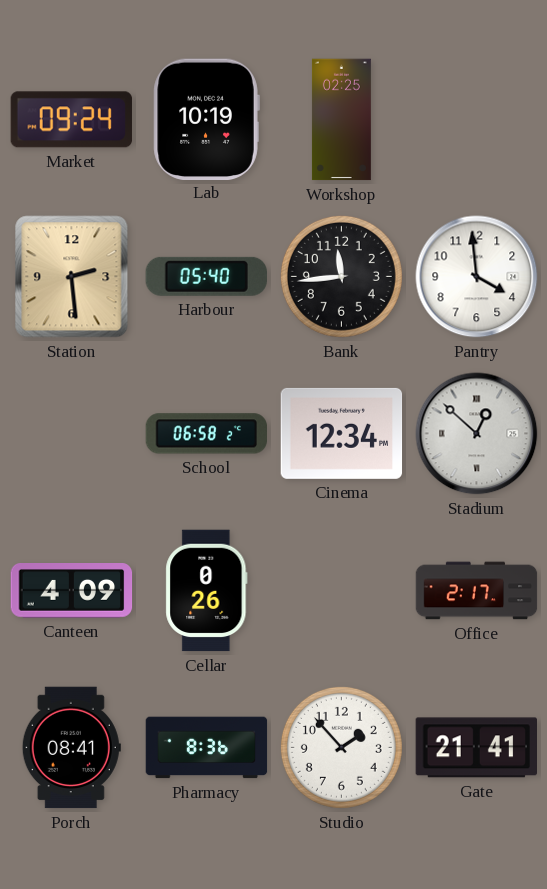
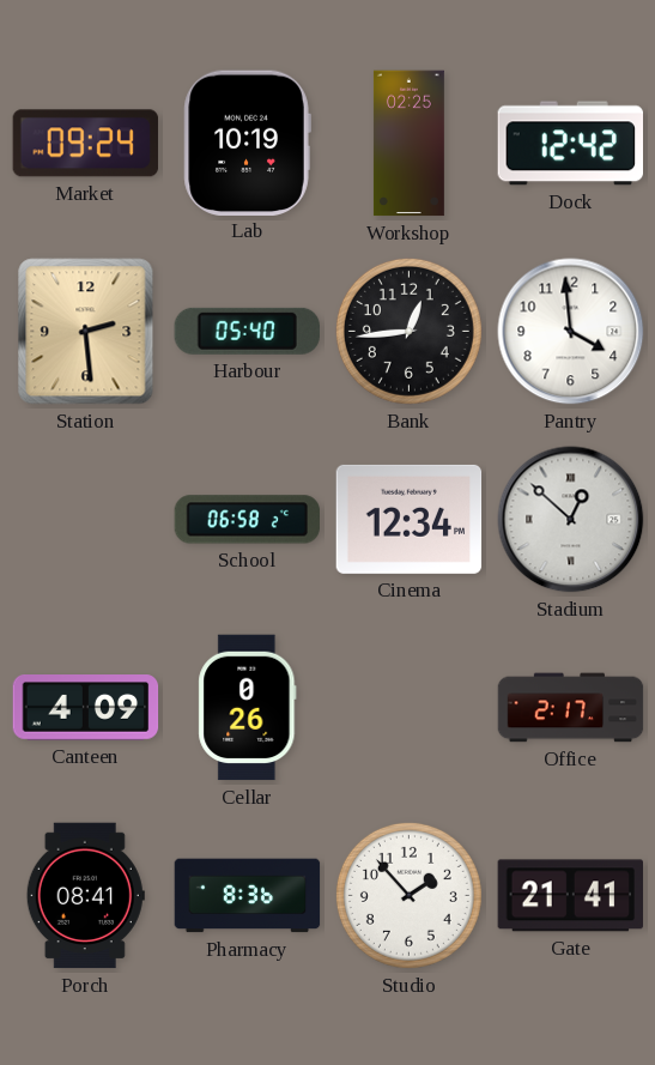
Dock: none -> 12:42 (570, 144)
Bank: 11:44 -> 12:44 (408, 331)
